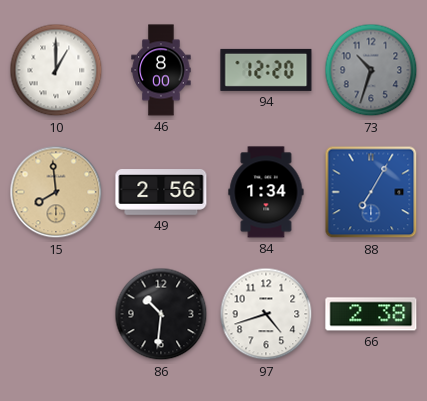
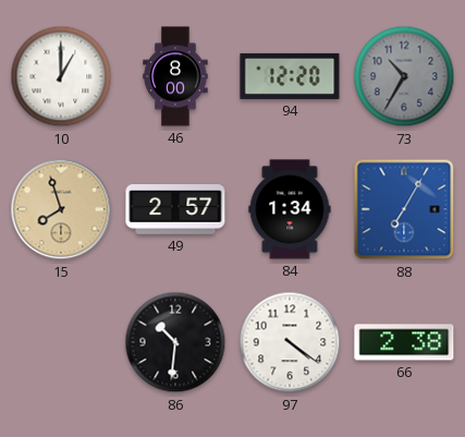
73: 10:33 -> 10:35 (404, 76)
15: 7:59 -> 7:57 (61, 209)
49: 2:56 -> 2:57 (175, 210)
97: 4:42 -> 4:21 (290, 342)
